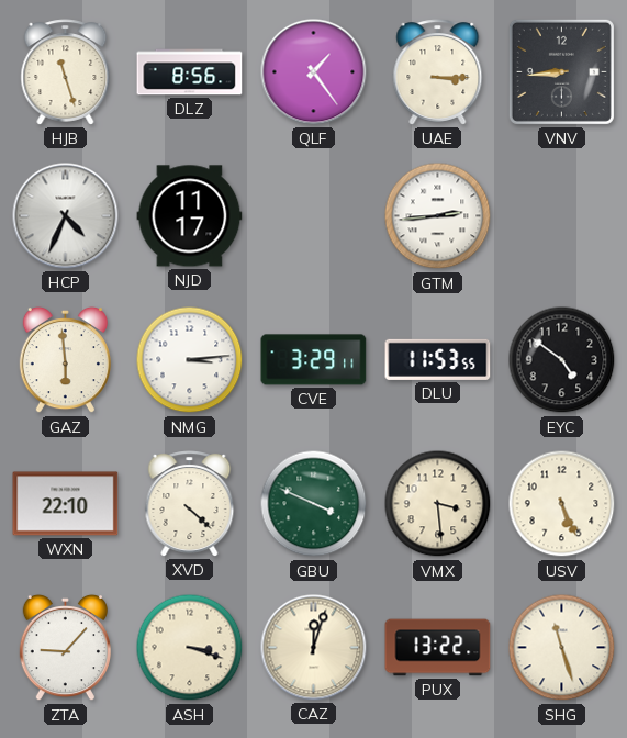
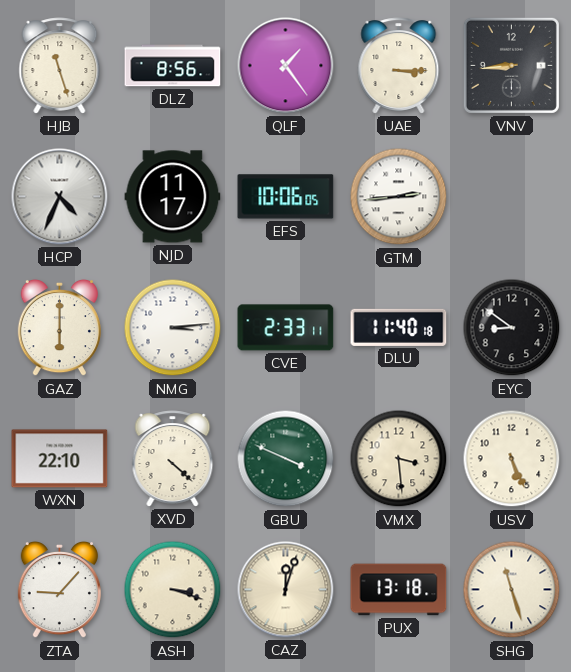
EFS: none -> 10:06 (286, 197)
GAZ: 5:59 -> 6:00 (59, 328)
CVE: 3:29 -> 2:33 (286, 328)
DLU: 11:53 -> 11:40 (399, 327)
EYC: 4:51 -> 8:51 (512, 328)
PUX: 13:22 -> 13:18 (399, 590)
